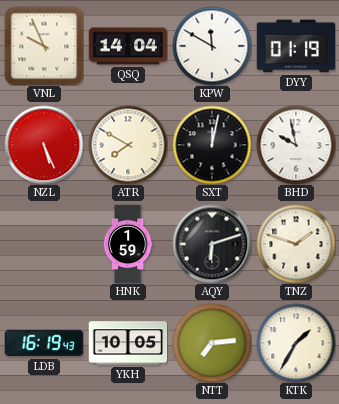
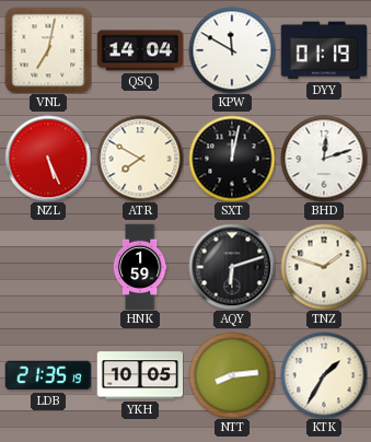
VNL: 9:56 -> 7:02 (48, 50)
BHD: 9:58 -> 12:12 (324, 159)
LDB: 16:19 -> 21:35 (48, 375)
NTT: 7:14 -> 8:14 (232, 375)
